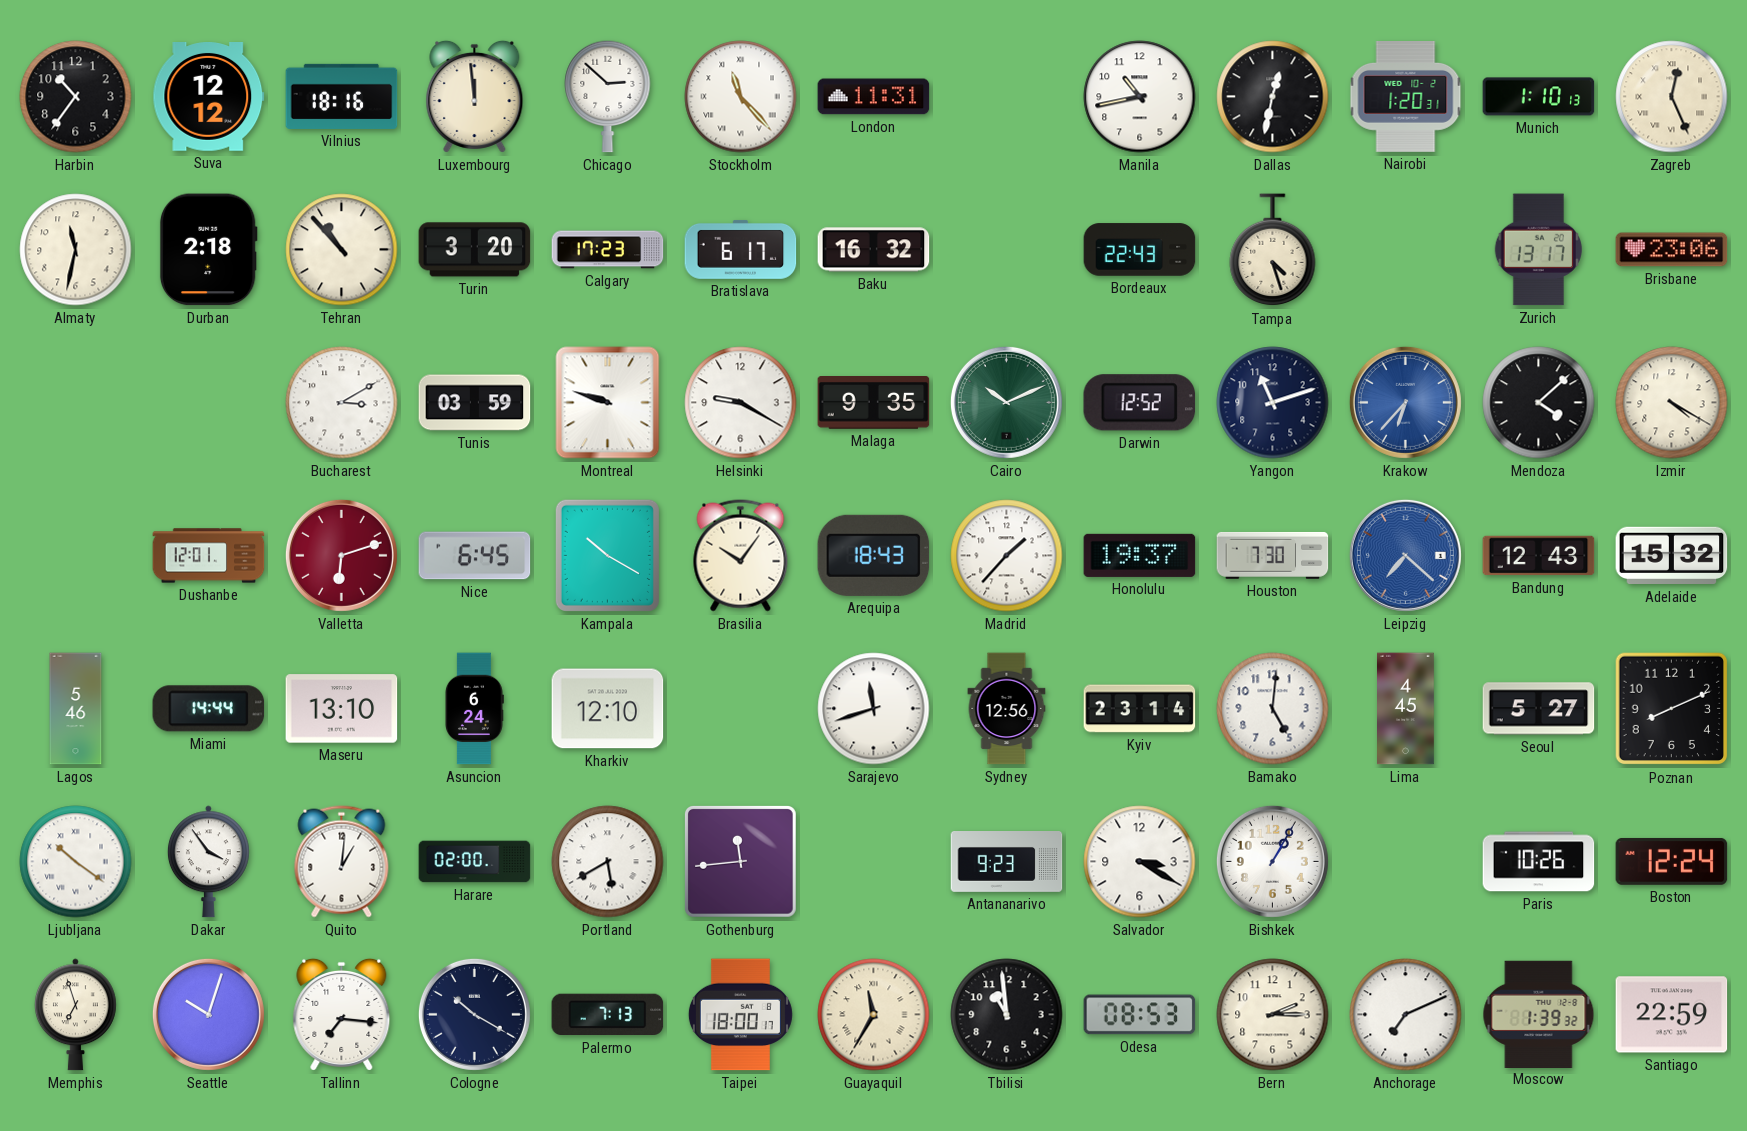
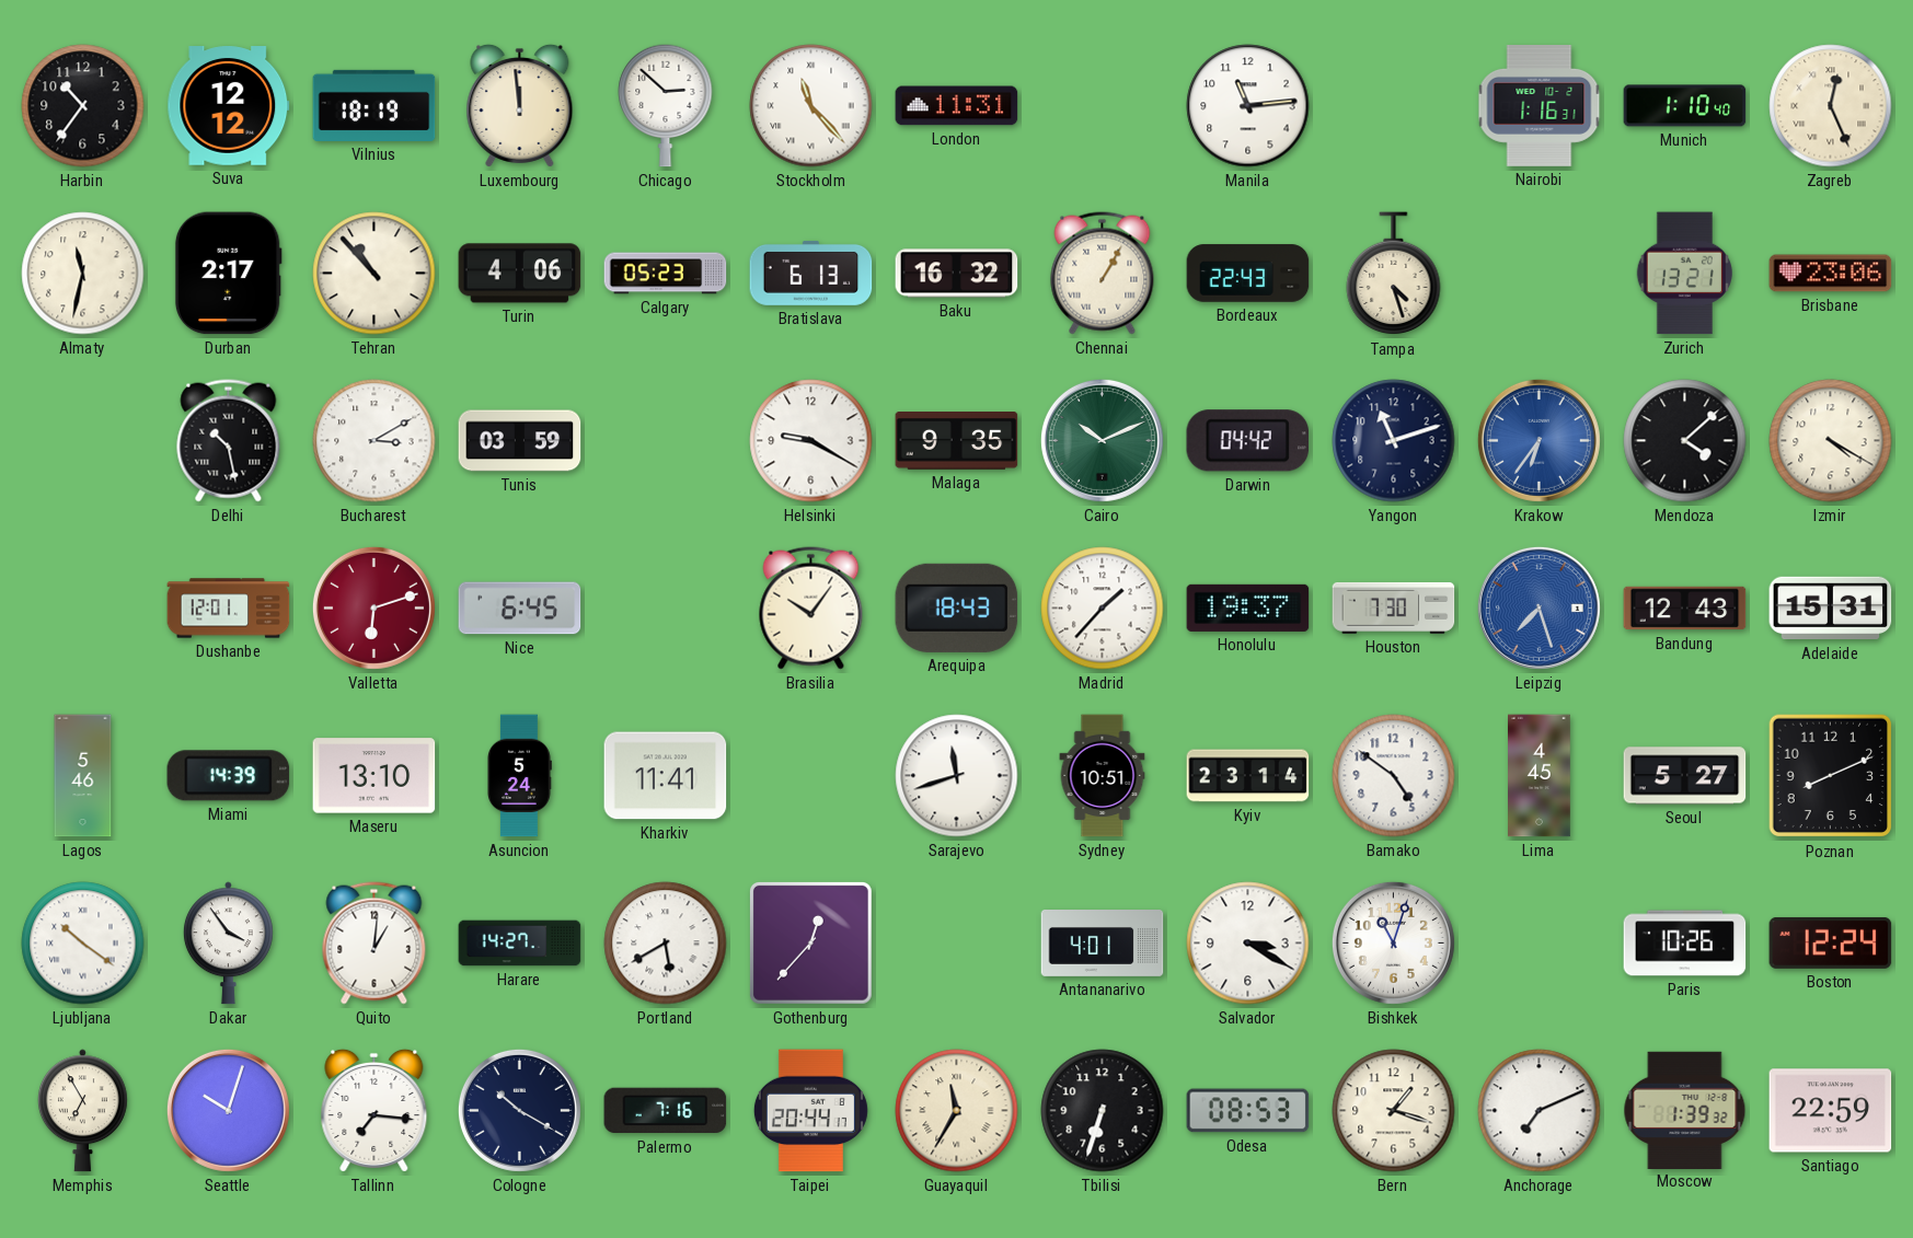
Vilnius: 18:16 -> 18:19 (374, 105)
Manila: 10:43 -> 11:14 (1248, 106)
Dallas: 12:32 -> none (1273, 97)
Nairobi: 1:20 -> 1:16 (1540, 106)
Munich: 1:10:13 -> 1:10:40 (1685, 106)
Durban: 2:18 -> 2:17 (228, 274)
Turin: 3:20 -> 4:06 (520, 274)
Calgary: 17:23 -> 05:23 (666, 274)
Bratislava: 6:17 -> 6:13 (811, 273)
Chennai: none -> 1:05 (1103, 274)
Zurich: 13:17 -> 13:21 (1684, 274)
Delhi: none -> 10:28 (229, 441)
Montreal: 9:48 -> none (608, 403)
Darwin: 12:52 -> 04:42 (1248, 441)
Krakow: 6:37 -> 6:36 (1539, 440)
Kampala: 10:20 -> none (607, 555)
Leipzig: 7:22 -> 7:27 (1539, 608)
Adelaide: 15:32 -> 15:31 (1831, 609)
Miami: 14:44 -> 14:39 (229, 776)
Asuncion: 6:24 -> 5:24 (520, 776)
Kharkiv: 12:10 -> 11:41 (666, 776)
Sydney: 12:56 -> 10:51 (1103, 776)
Bamako: 5:01 -> 4:51 (1394, 776)
Harare: 02:00 -> 14:27 (520, 944)
Gothenburg: 11:44 -> 12:37 (811, 944)
Antananarivo: 9:23 -> 4:01 (1103, 944)
Bishkek: 1:05 -> 11:03 (1393, 942)
Memphis: 6:57 -> 6:55 (82, 1111)
Palermo: 7:13 -> 7:16 (666, 1111)
Taipei: 18:00 -> 20:44 (810, 1111)
Tbilisi: 10:59 -> 6:33 (1103, 1111)
Bern: 2:15 -> 1:18 (1394, 1111)
